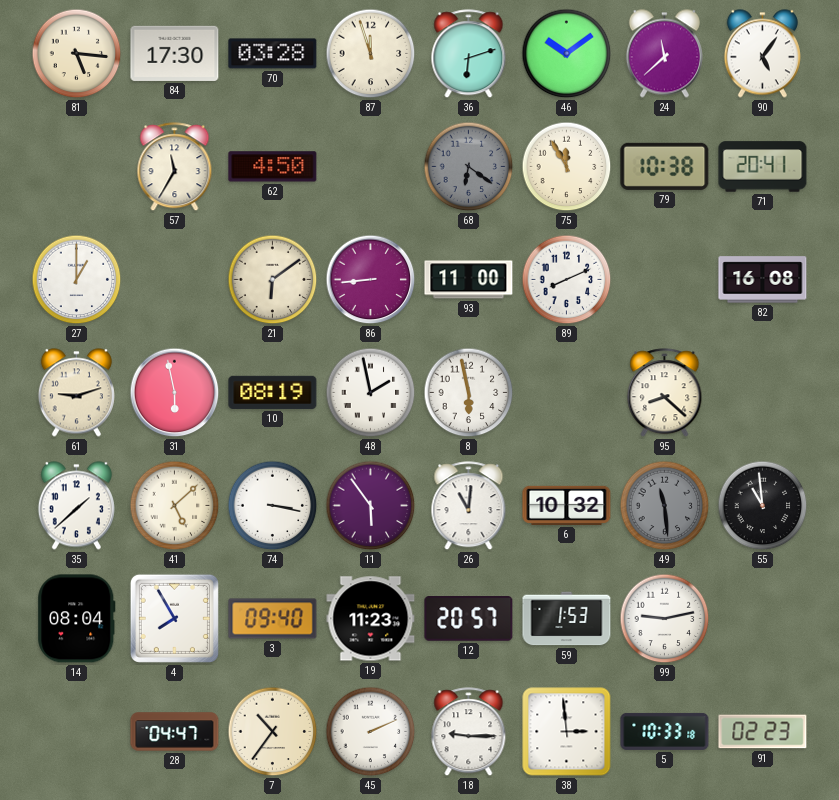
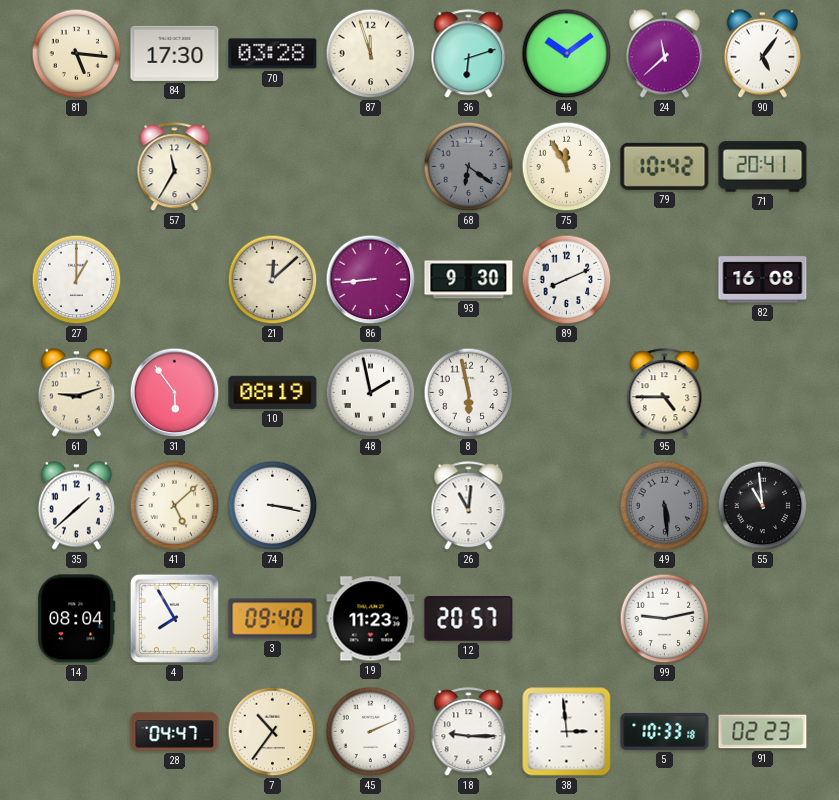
62: 4:50 -> none (273, 167)
79: 10:38 -> 10:42 (665, 166)
21: 6:09 -> 12:08 (273, 280)
93: 11:00 -> 9:30 (469, 280)
31: 5:58 -> 5:54 (175, 393)
95: 8:22 -> 4:45 (665, 393)
11: 5:54 -> none (371, 506)
6: 10:32 -> none (567, 505)
49: 11:29 -> 5:29 (665, 506)
59: 1:53 -> none (567, 619)
